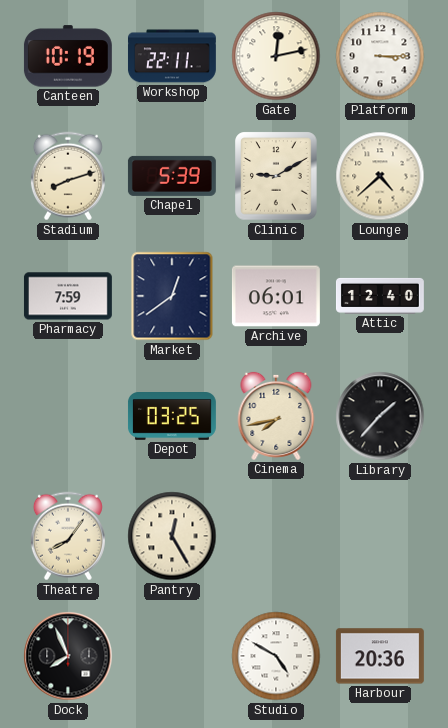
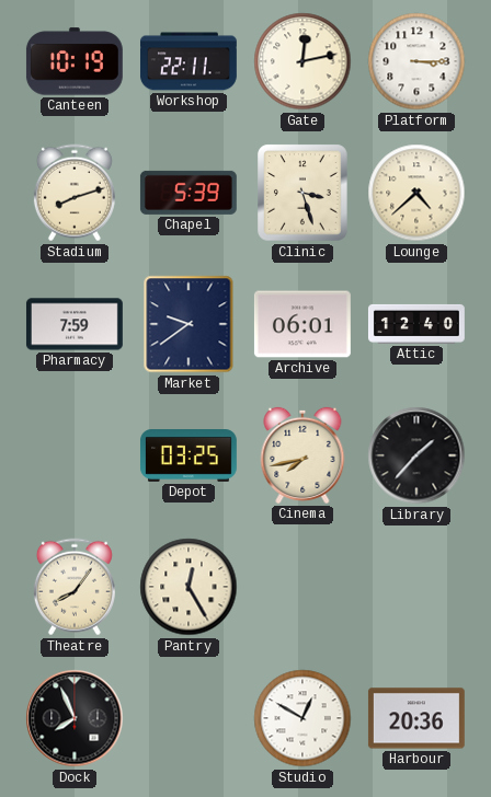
Clinic: 9:10 -> 3:27 (302, 193)
Market: 12:39 -> 9:39 (189, 324)
Studio: 4:50 -> 12:50 (302, 718)
